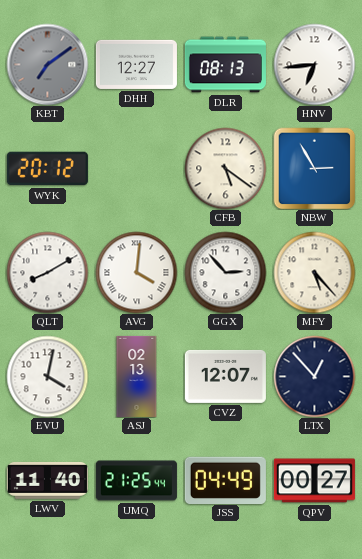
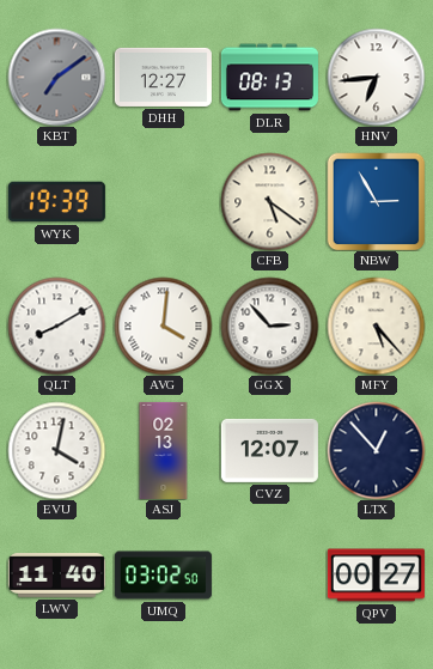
WYK: 20:12 -> 19:39 (56, 202)
UMQ: 21:25 -> 03:02 (163, 576)
JSS: 04:49 -> none (225, 480)
